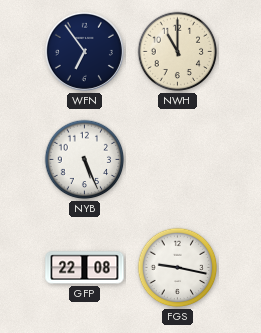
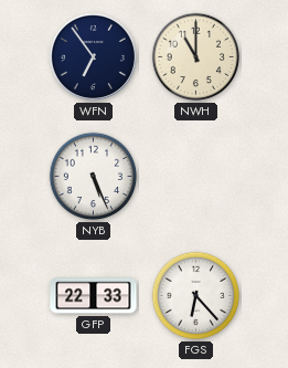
GFP: 22:08 -> 22:33 (94, 296)
FGS: 9:17 -> 6:23 (196, 296)
